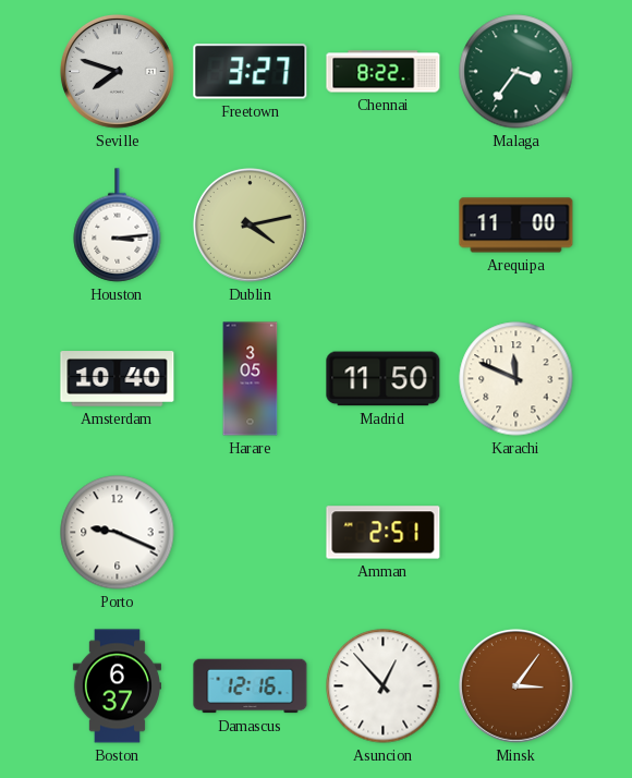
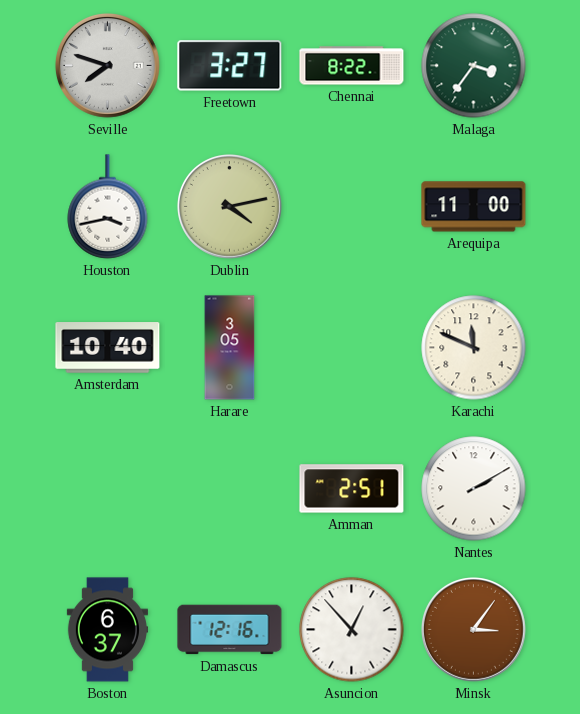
Houston: 3:14 -> 3:43 (108, 207)
Madrid: 11:50 -> none (384, 379)
Porto: 9:19 -> none (118, 533)
Nantes: none -> 2:10 (474, 489)
